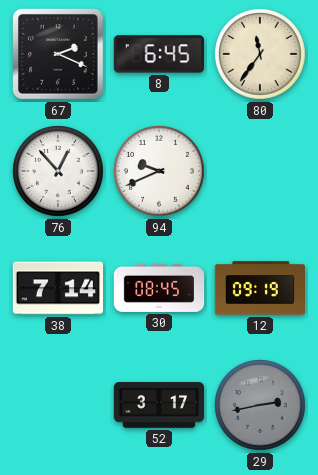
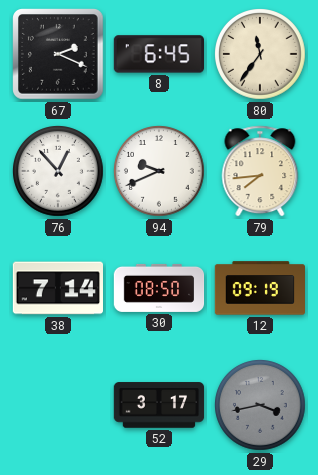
79: none -> 7:44 (260, 171)
30: 08:45 -> 08:50 (159, 288)
29: 2:43 -> 3:43 (261, 406)
